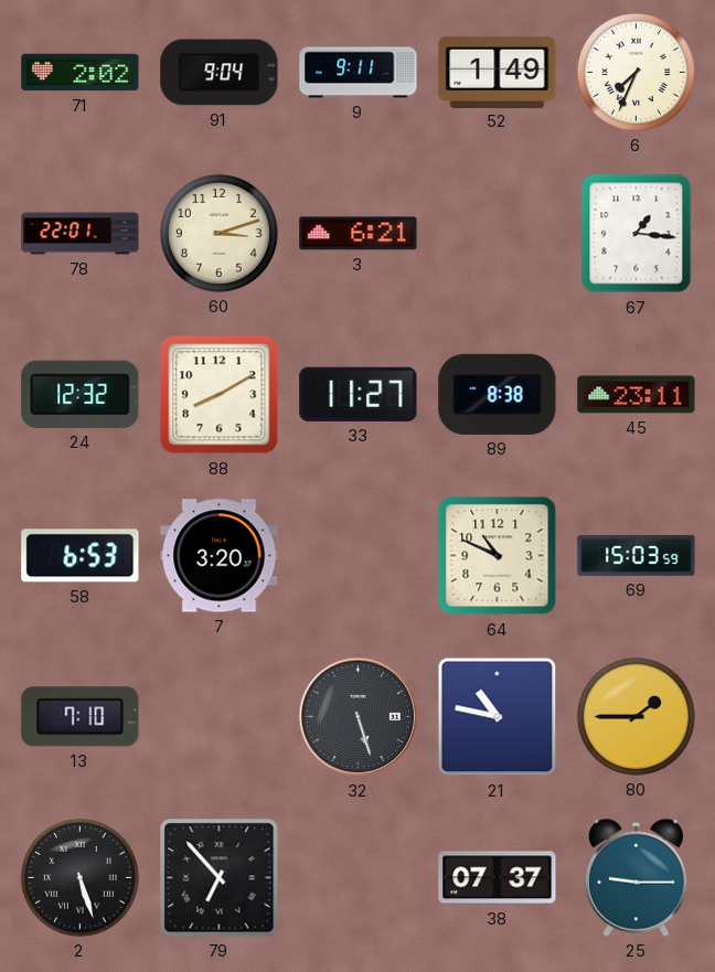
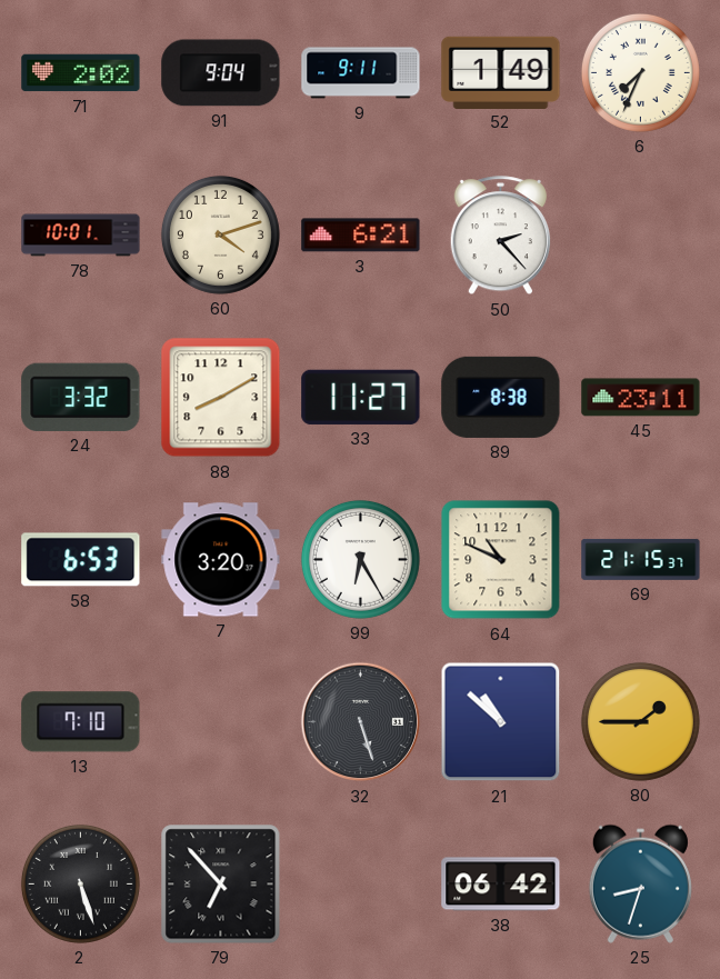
78: 22:01 -> 10:01 (81, 236)
60: 3:12 -> 4:12 (220, 234)
50: none -> 2:23 (500, 236)
67: 1:16 -> none (637, 234)
24: 12:32 -> 3:32 (81, 397)
99: none -> 6:25 (360, 559)
69: 15:03 -> 21:15 (641, 559)
21: 10:47 -> 10:52 (501, 722)
38: 07:37 -> 06:42 (501, 885)
25: 9:15 -> 8:33 (640, 883)
